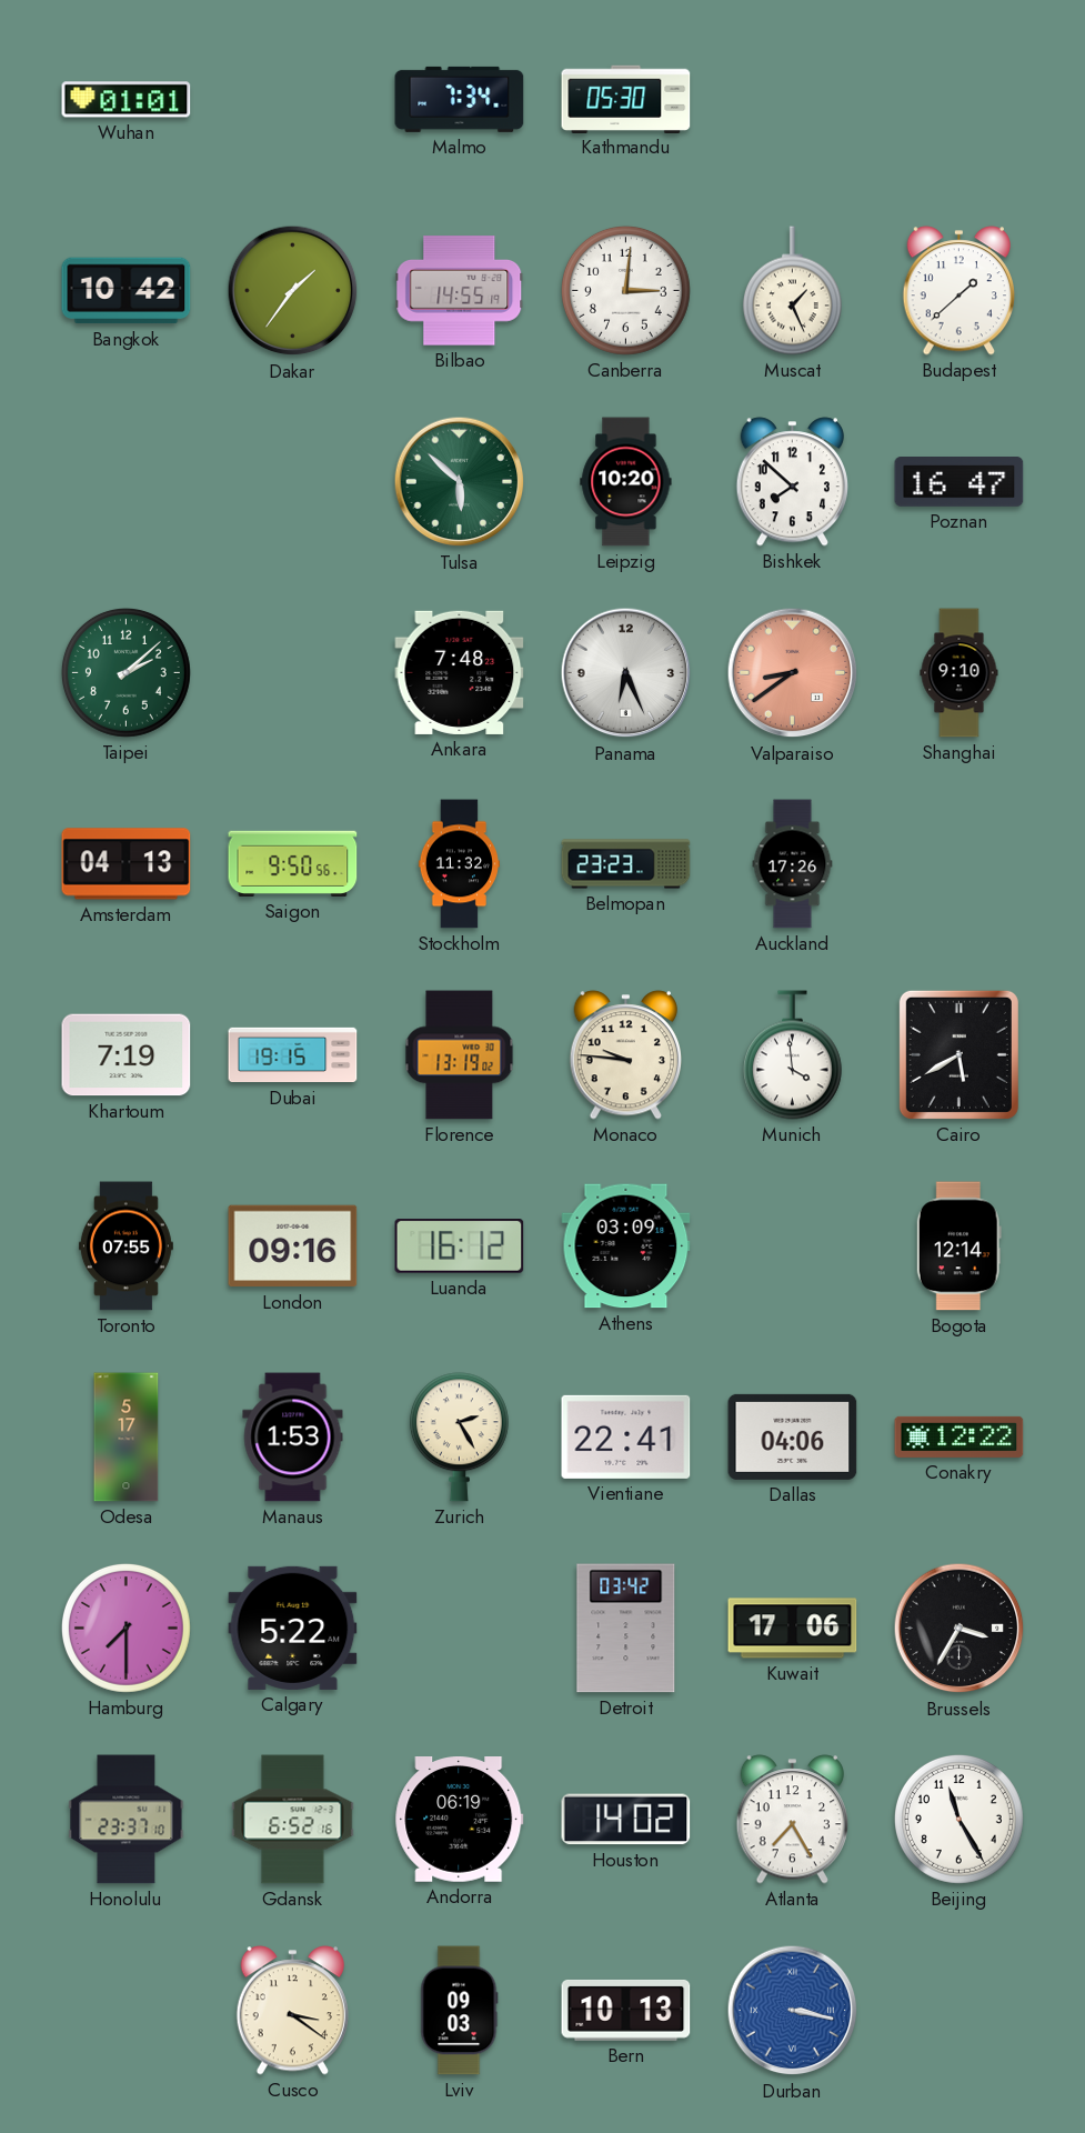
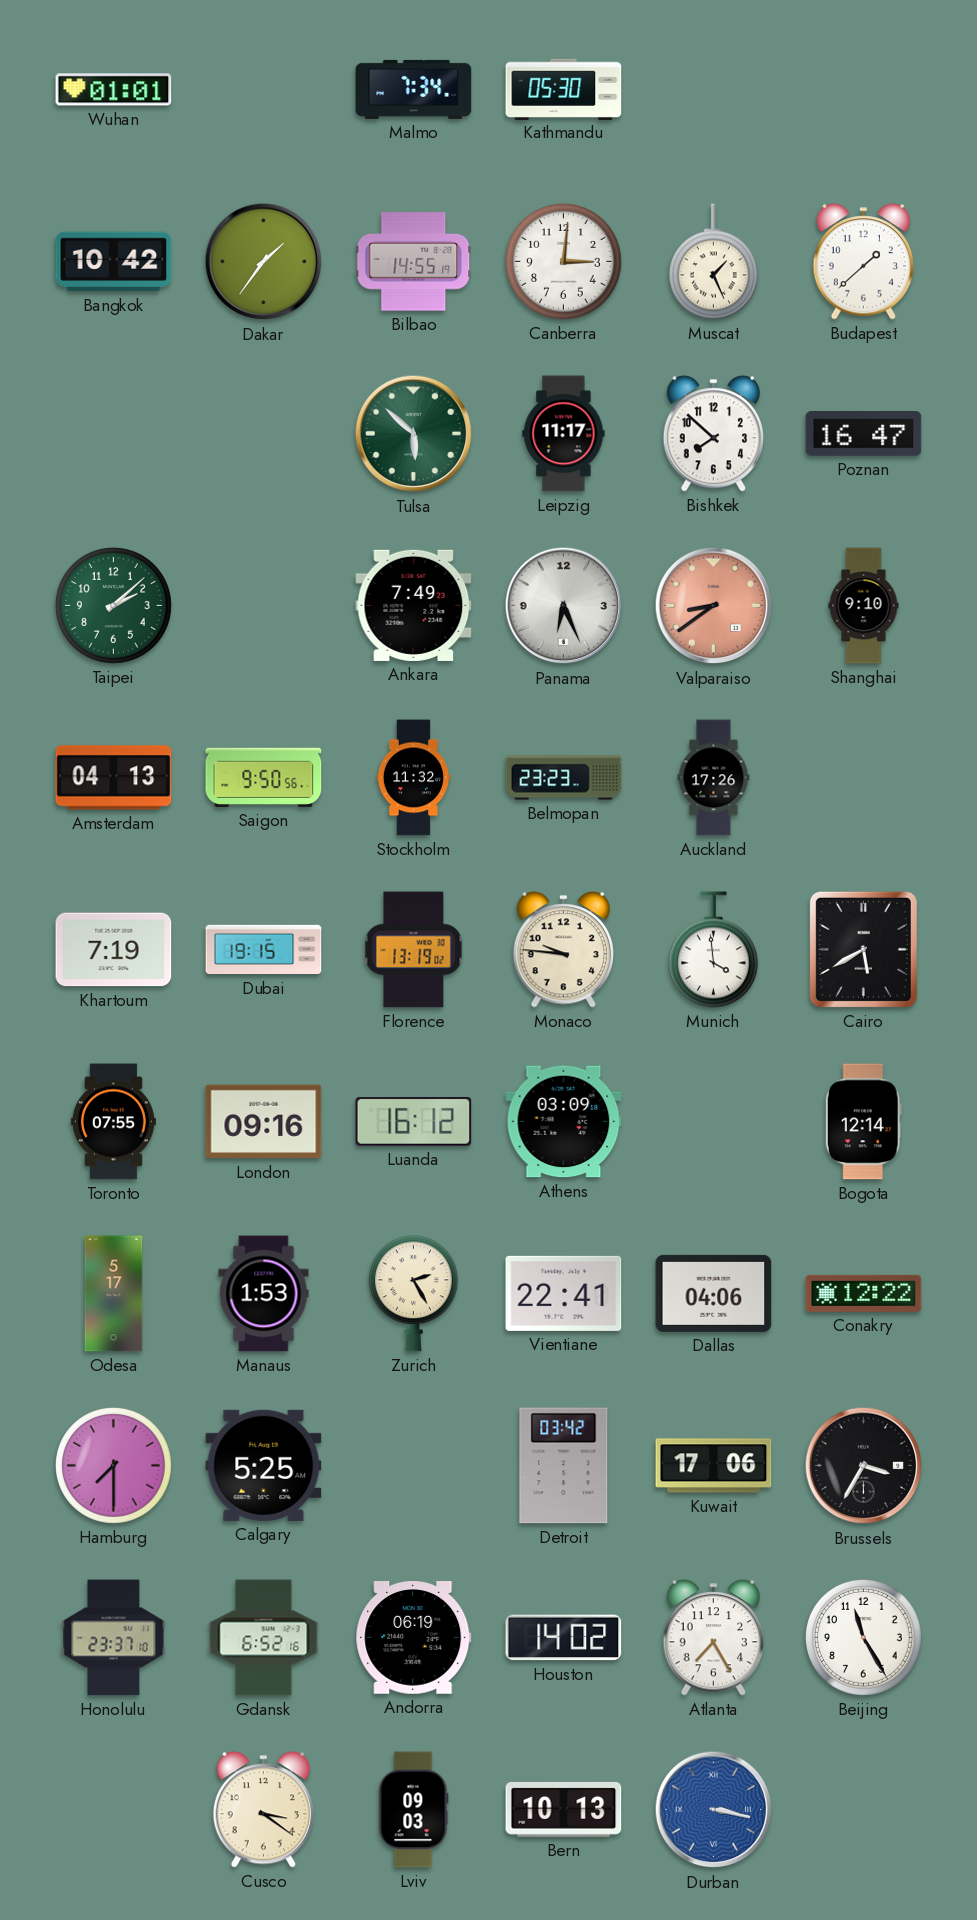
Leipzig: 10:20 -> 11:17 (564, 434)
Ankara: 7:48 -> 7:49 (414, 605)
Calgary: 5:22 -> 5:25 (264, 1465)
